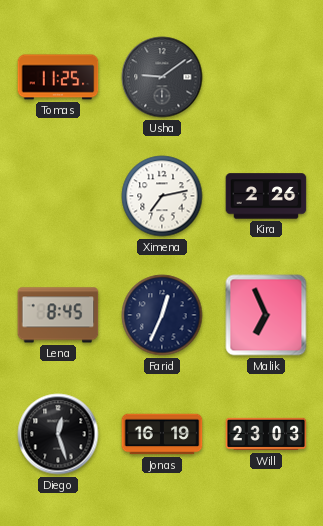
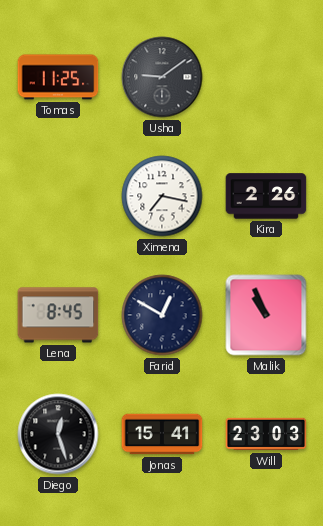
Ximena: 7:13 -> 7:17 (162, 196)
Farid: 12:34 -> 12:50 (162, 315)
Malik: 6:56 -> 10:56 (266, 315)
Jonas: 16:19 -> 15:41 (162, 434)
